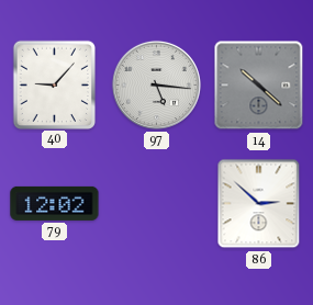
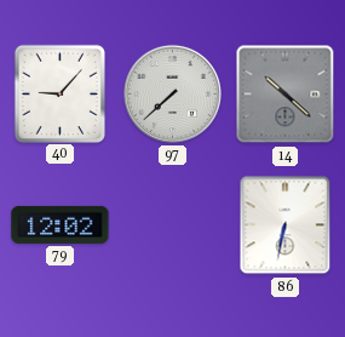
97: 5:16 -> 7:38 (172, 93)
86: 2:52 -> 6:32 (286, 225)
